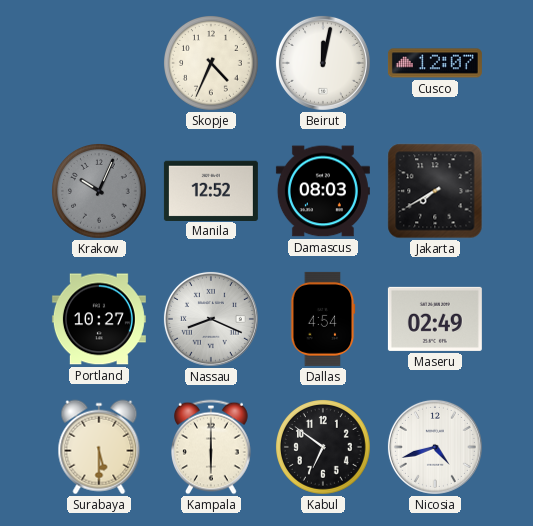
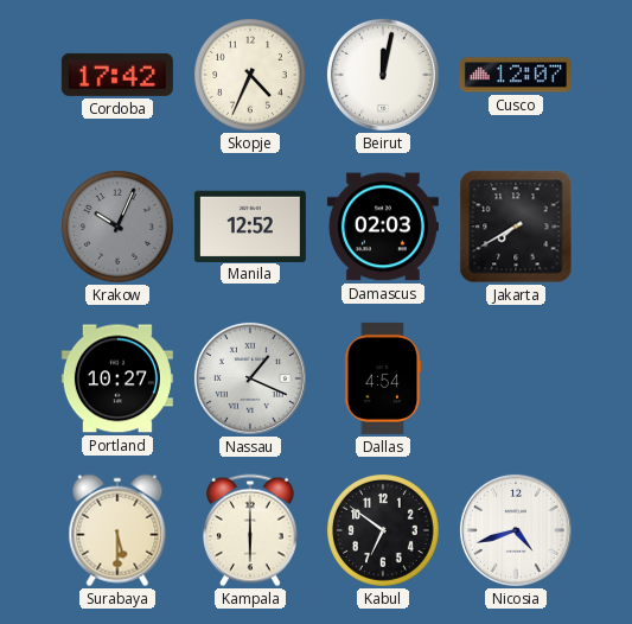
Cordoba: none -> 17:42 (117, 75)
Damascus: 08:03 -> 02:03 (383, 227)
Nassau: 8:19 -> 1:19 (250, 378)
Maseru: 02:49 -> none (435, 319)
